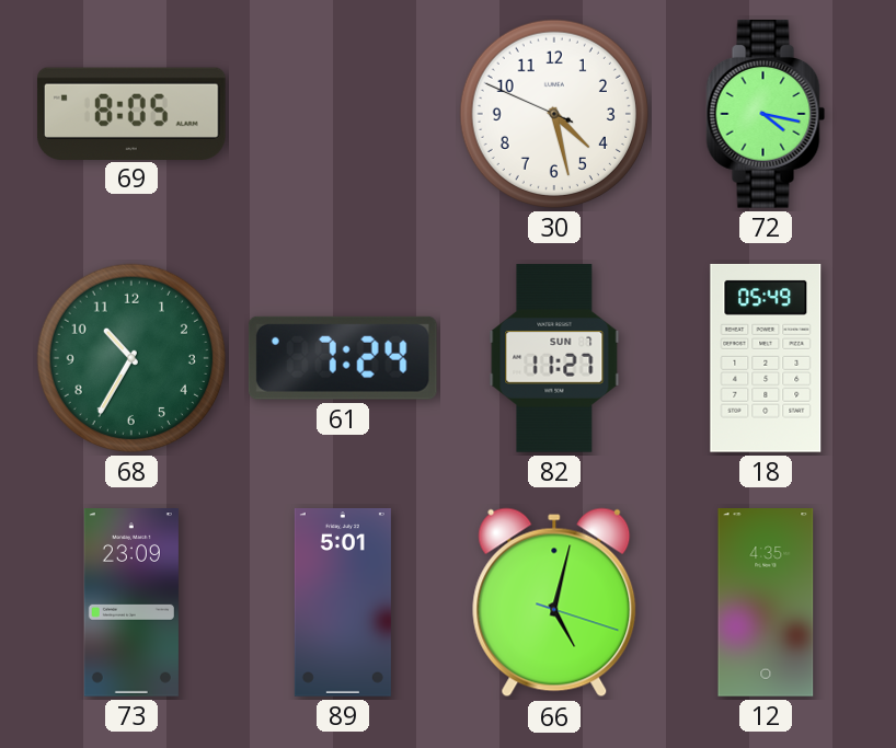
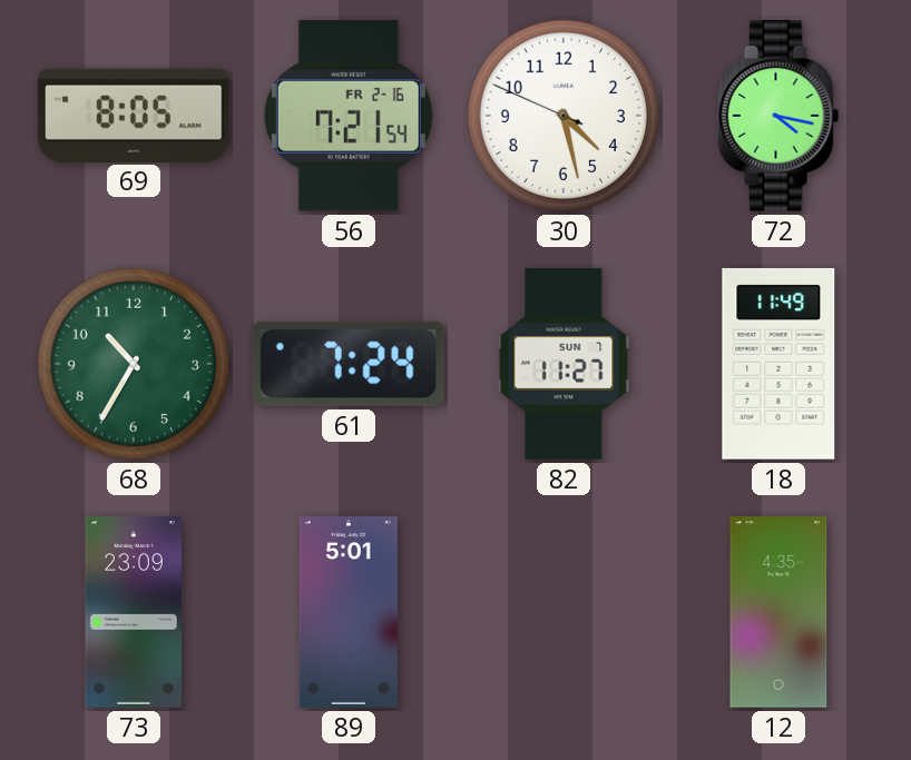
56: none -> 7:21 (349, 116)
18: 05:49 -> 11:49 (778, 364)
66: 5:02 -> none (554, 602)
